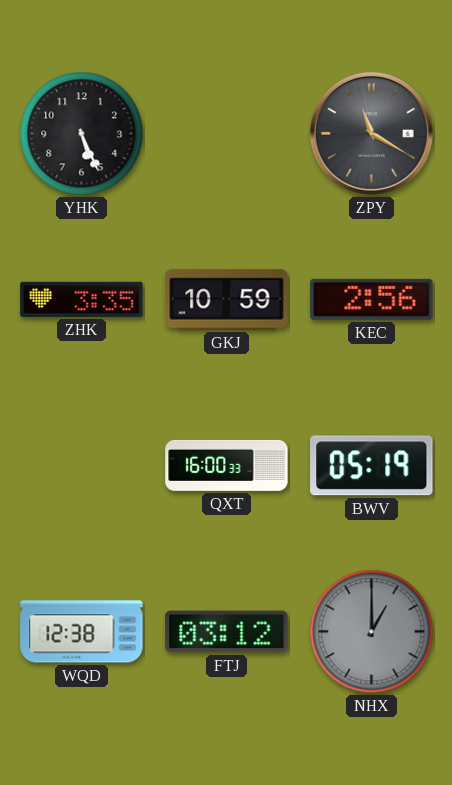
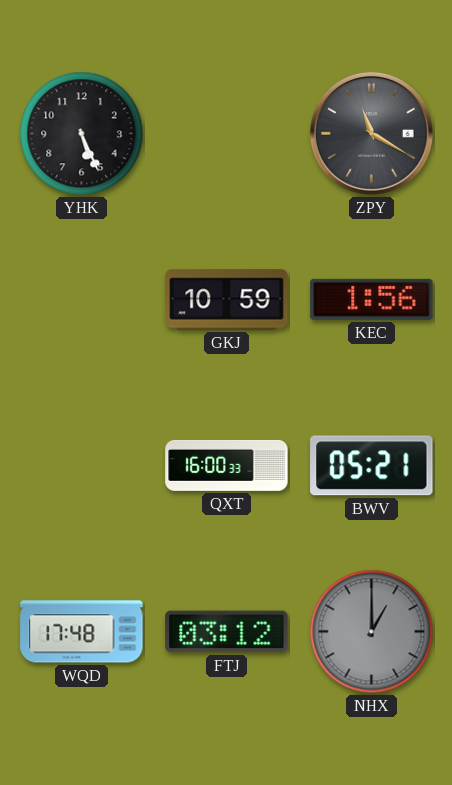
ZHK: 3:35 -> none (82, 299)
KEC: 2:56 -> 1:56 (372, 299)
BWV: 05:19 -> 05:21 (372, 466)
WQD: 12:38 -> 17:48 (82, 632)
